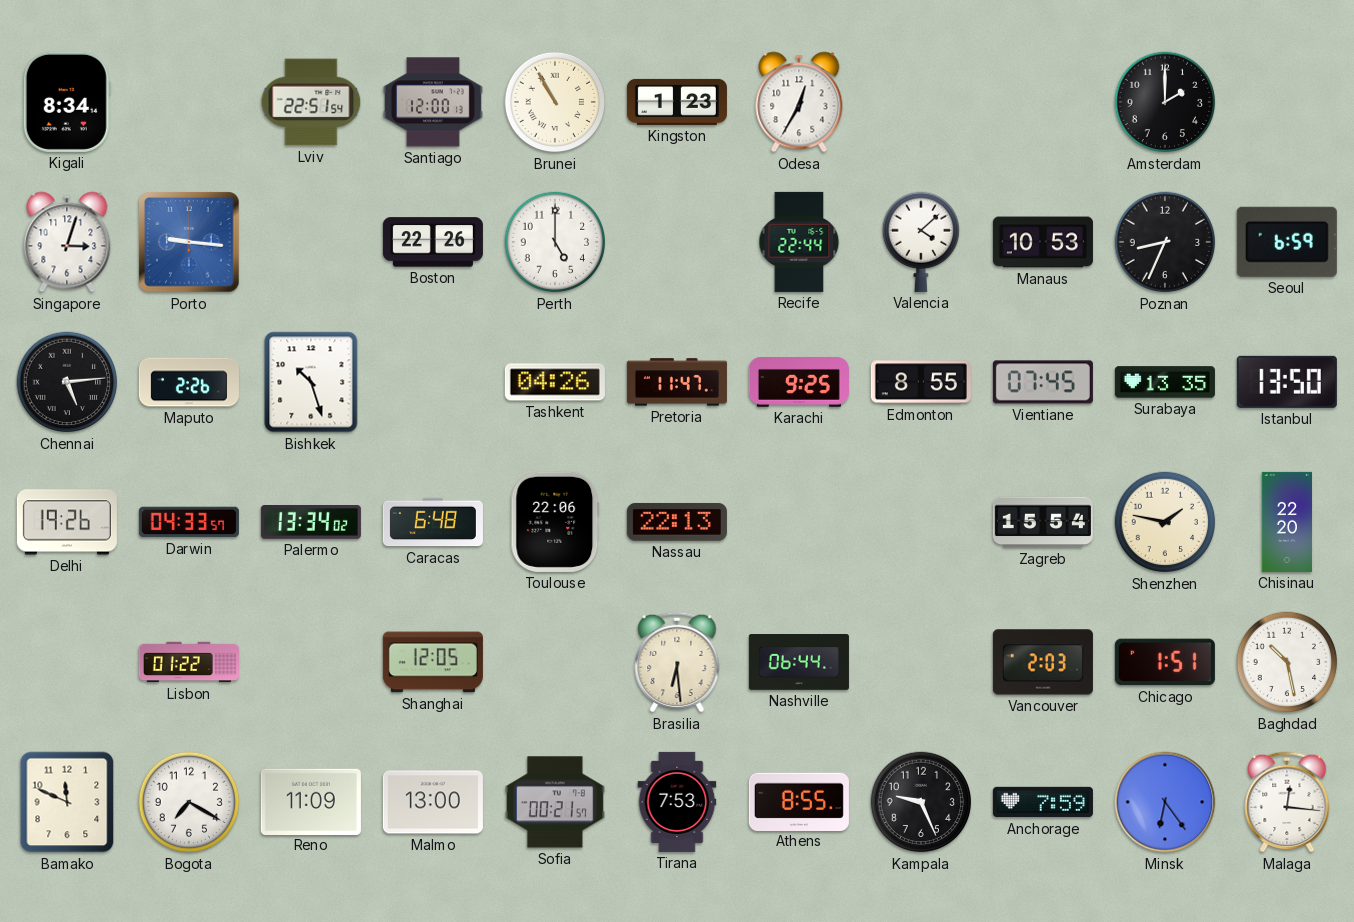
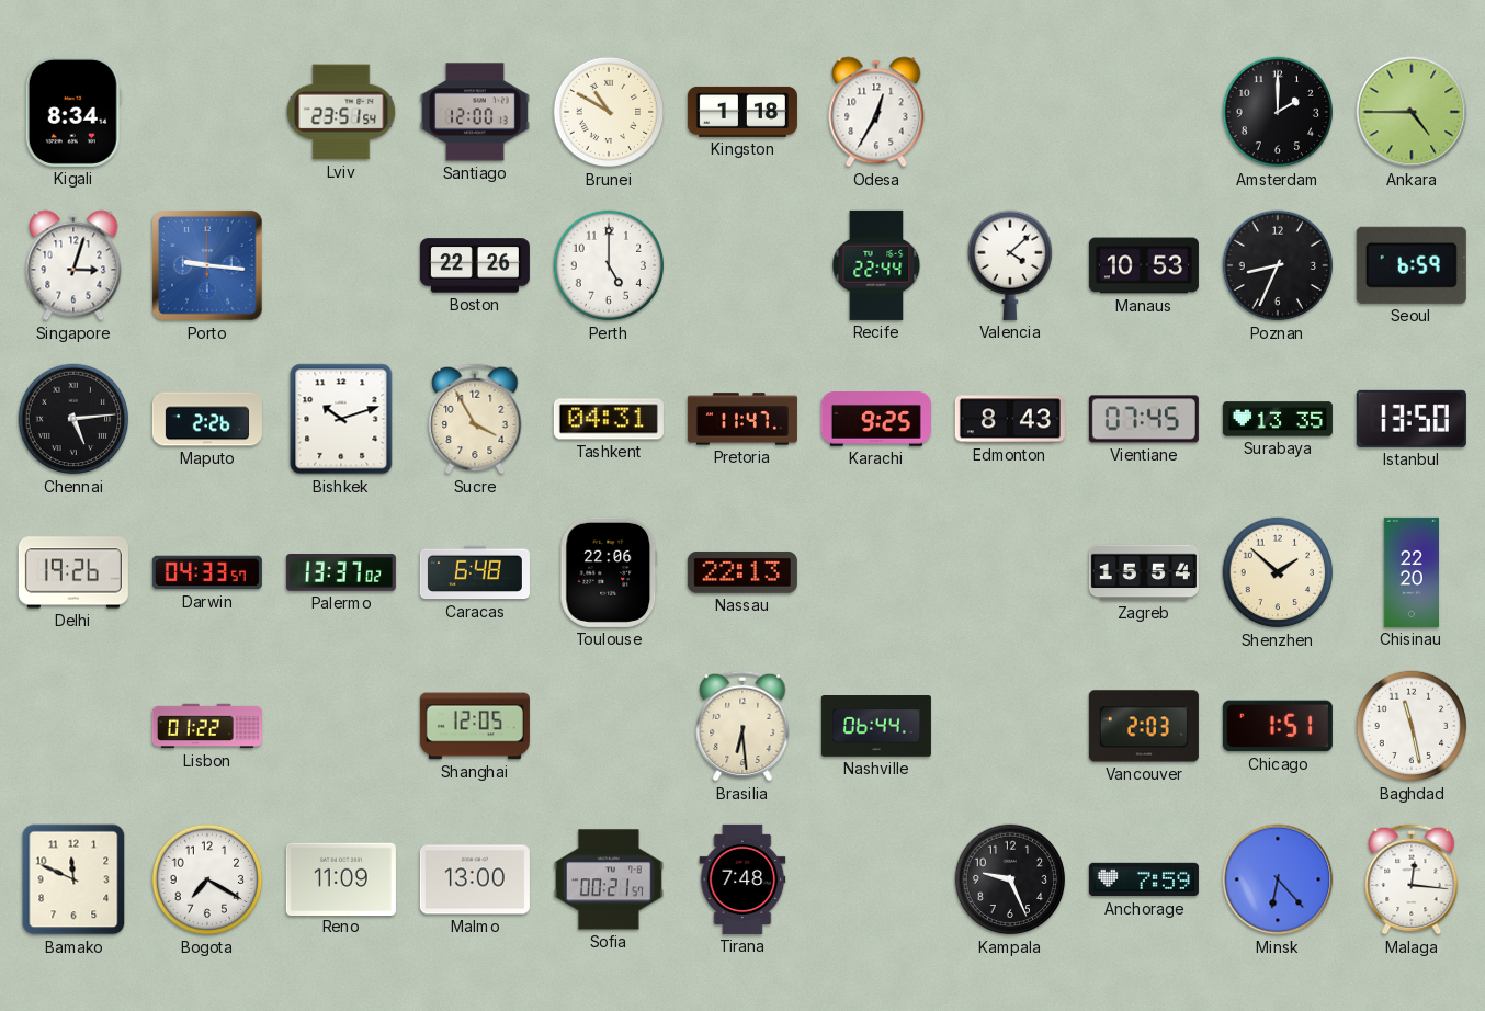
Lviv: 22:51 -> 23:51 (341, 112)
Brunei: 10:55 -> 10:50 (609, 112)
Kingston: 1:23 -> 1:18 (742, 112)
Ankara: none -> 4:45 (1412, 112)
Bishkek: 10:27 -> 10:12 (341, 419)
Sucre: none -> 3:55 (475, 419)
Tashkent: 04:26 -> 04:31 (609, 419)
Edmonton: 8:55 -> 8:43 (1010, 419)
Palermo: 13:34 -> 13:37 (341, 573)
Shenzhen: 1:47 -> 1:52 (1278, 572)
Baghdad: 10:28 -> 11:28 (1412, 726)
Tirana: 7:53 -> 7:48 (742, 879)
Athens: 8:55 -> none (799, 801)
Minsk: 6:24 -> 6:23 (1278, 879)
